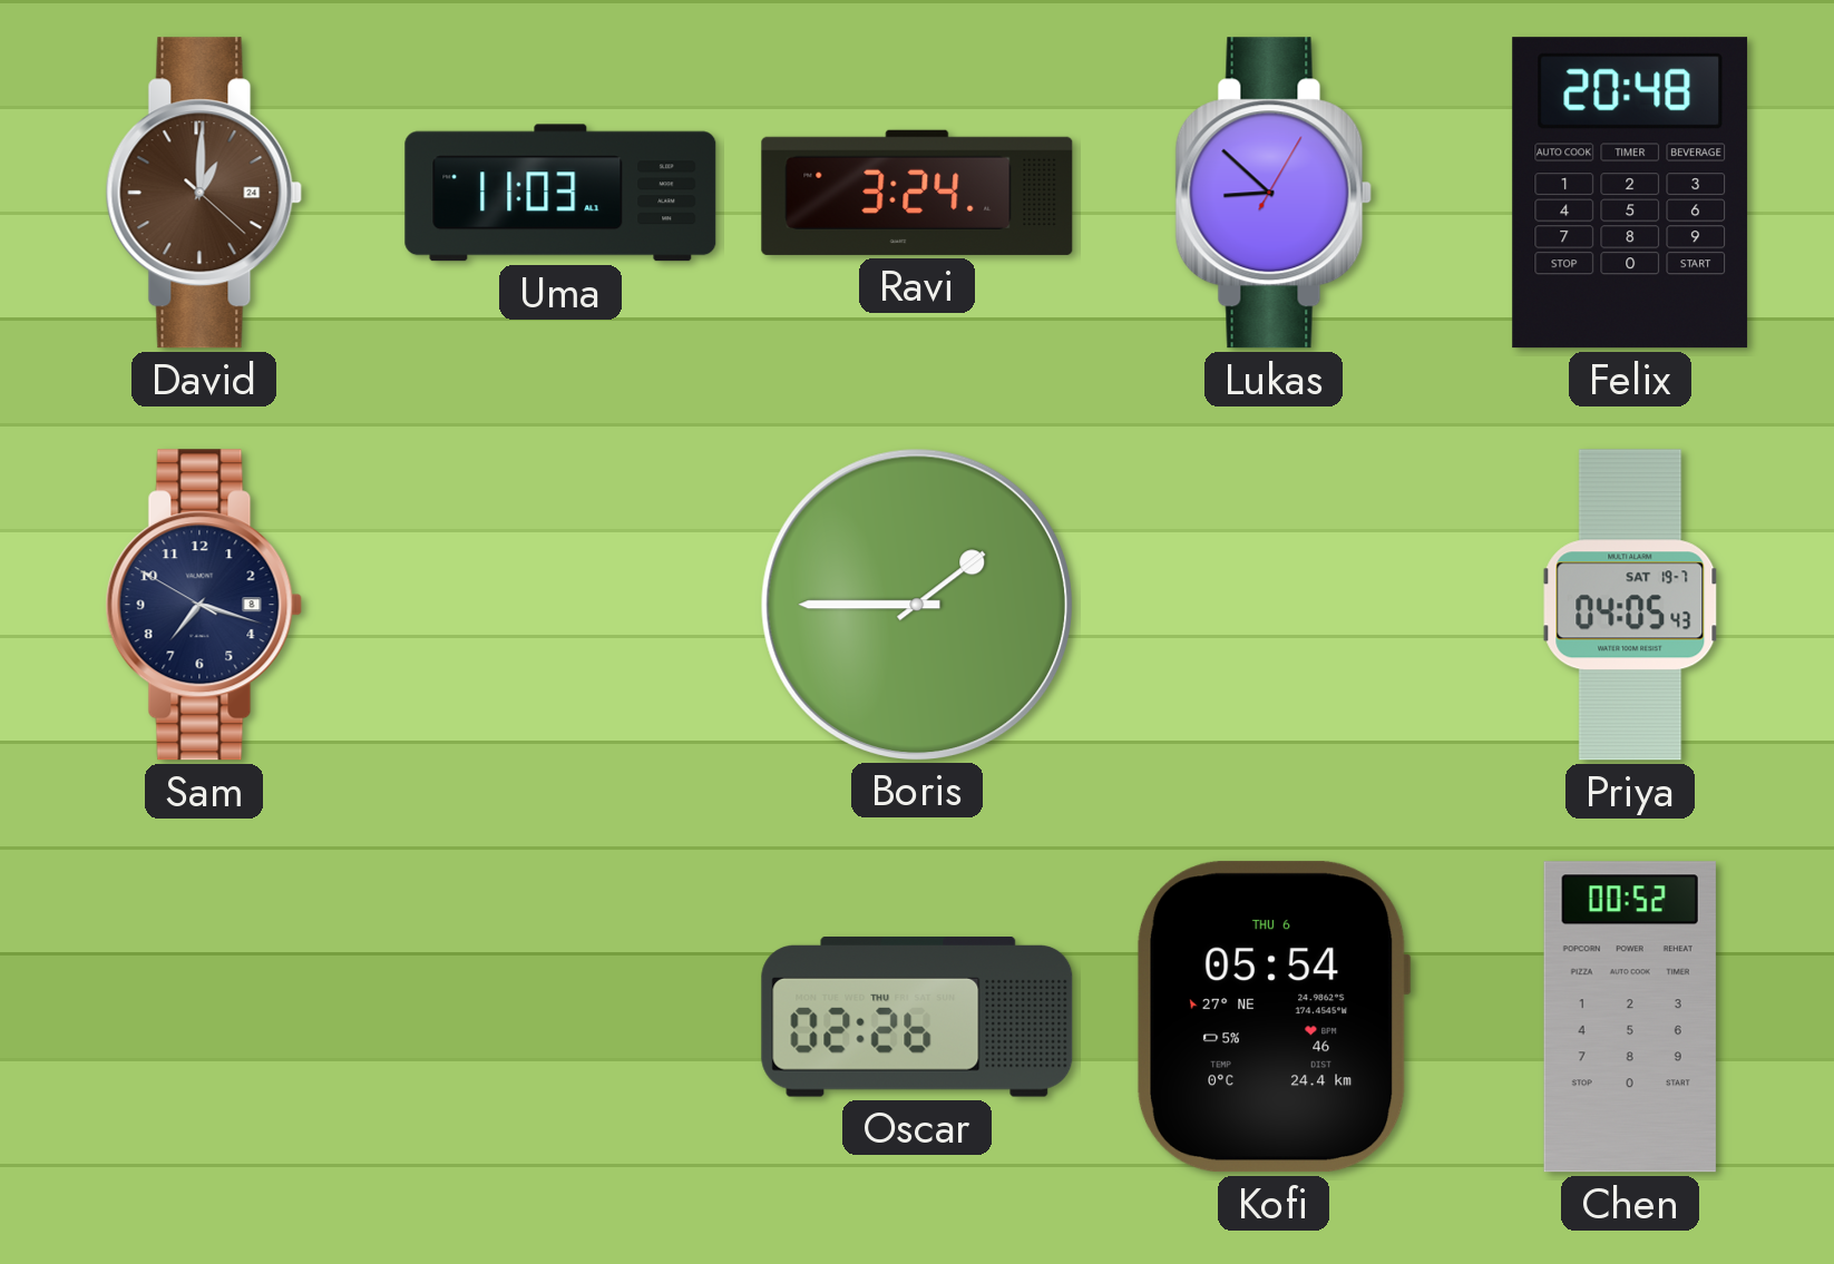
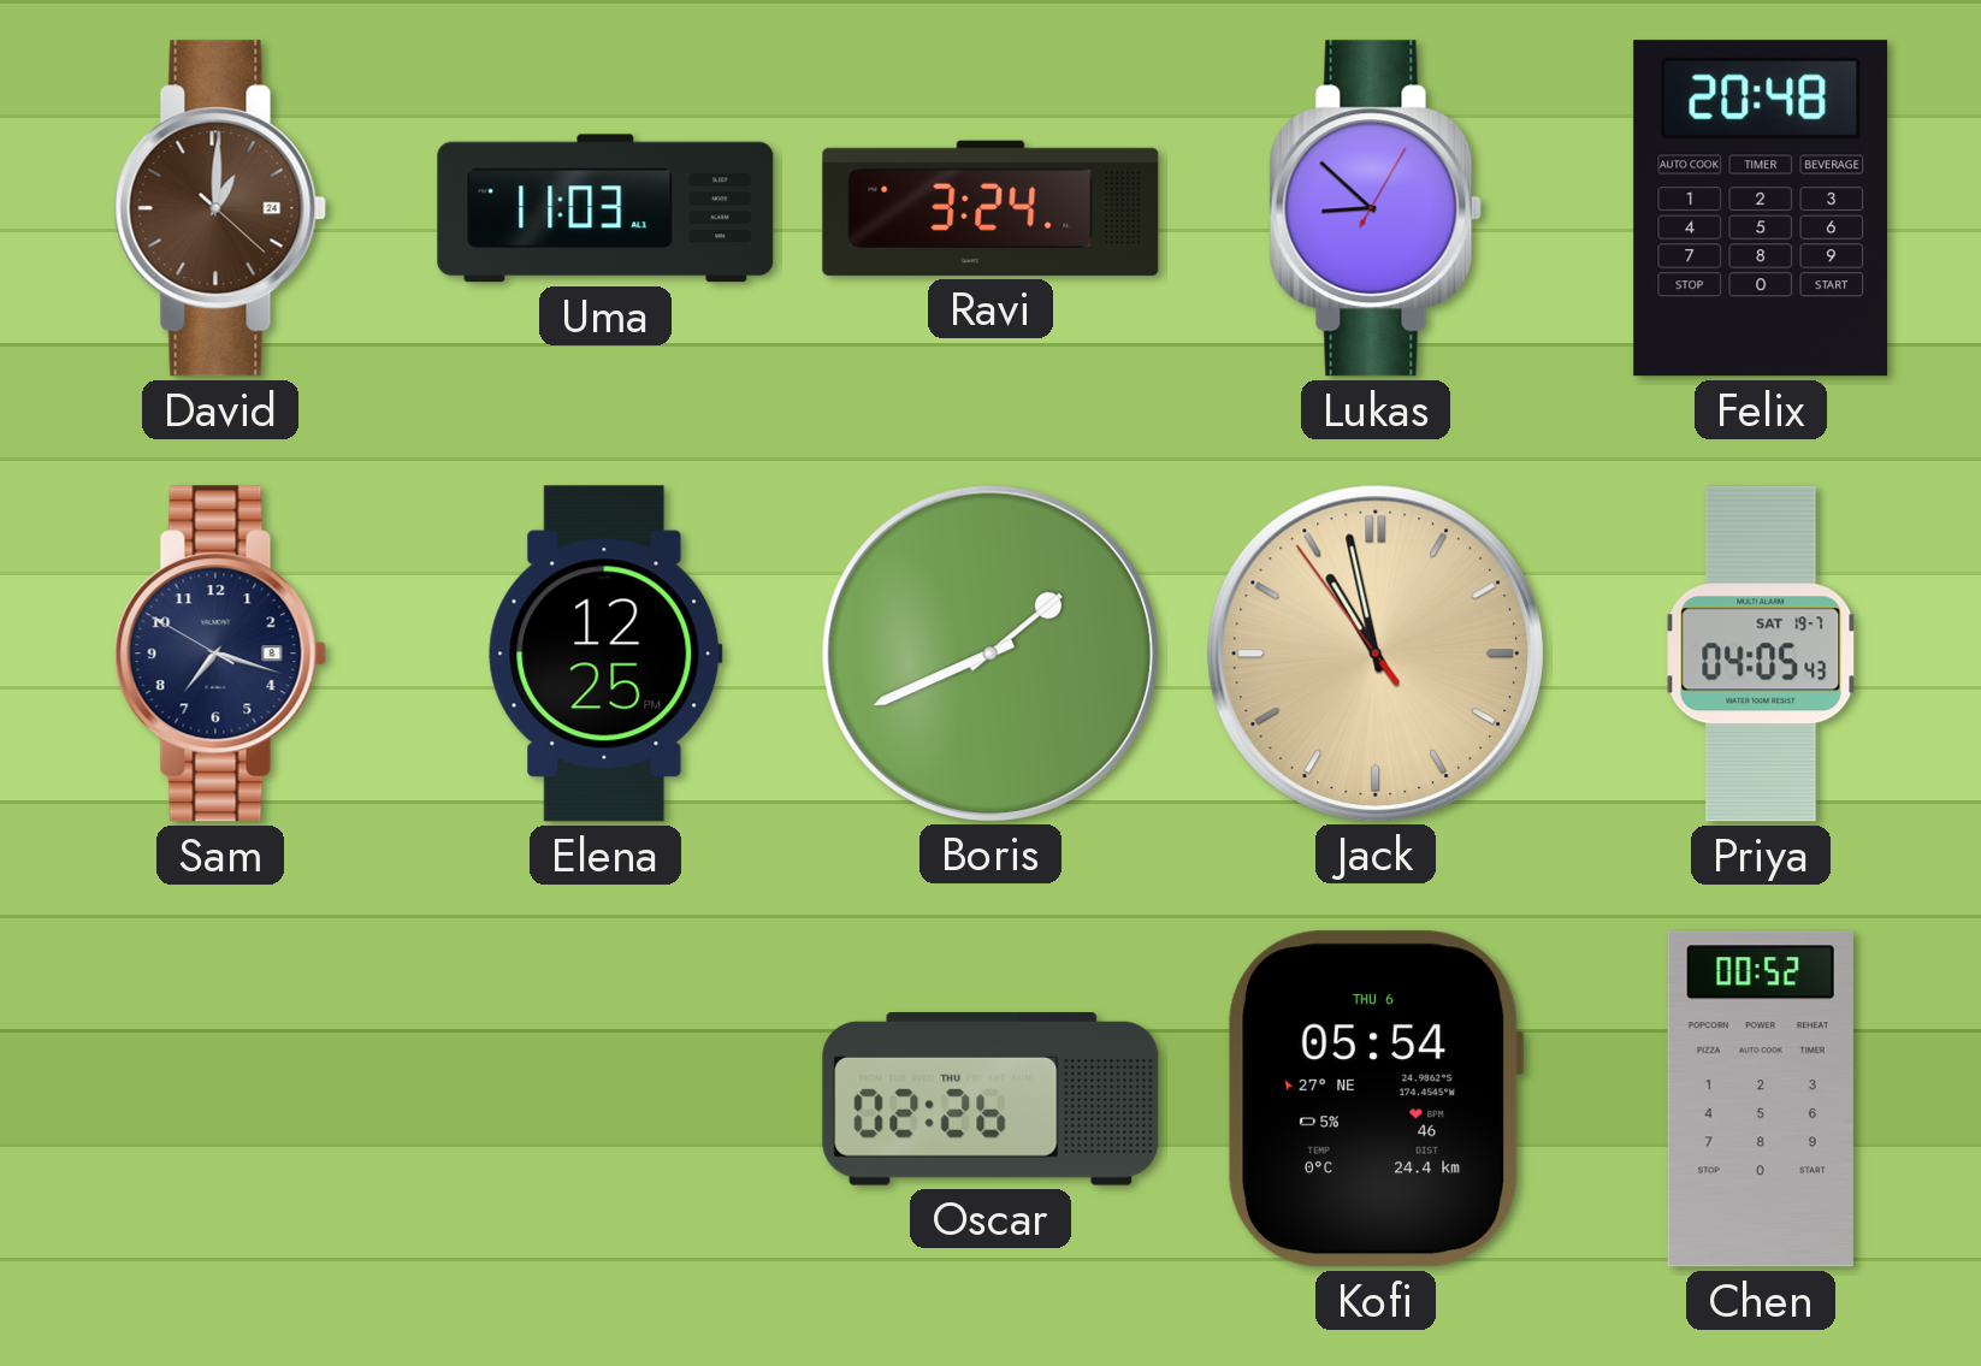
Elena: none -> 12:25 (605, 654)
Boris: 1:45 -> 1:41 (989, 652)
Jack: none -> 10:57 (1374, 652)
